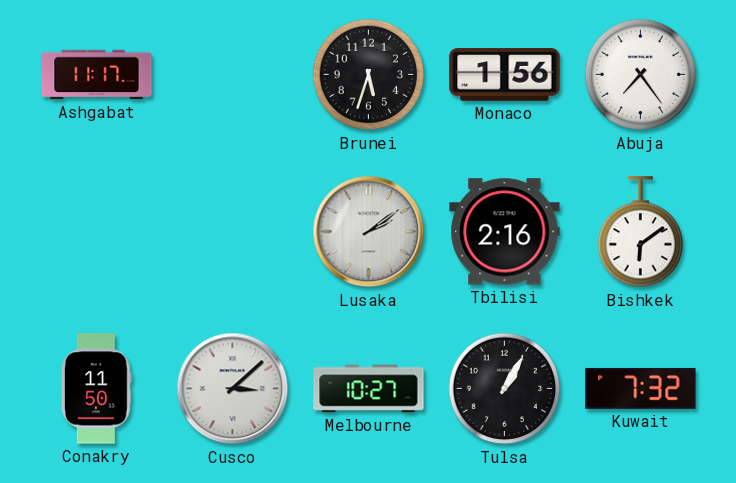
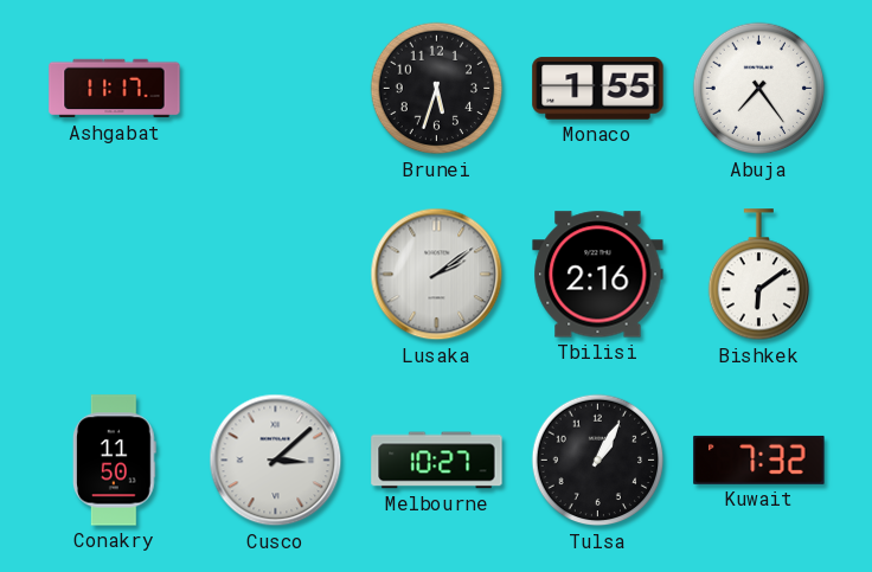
Monaco: 1:56 -> 1:55 (598, 89)
